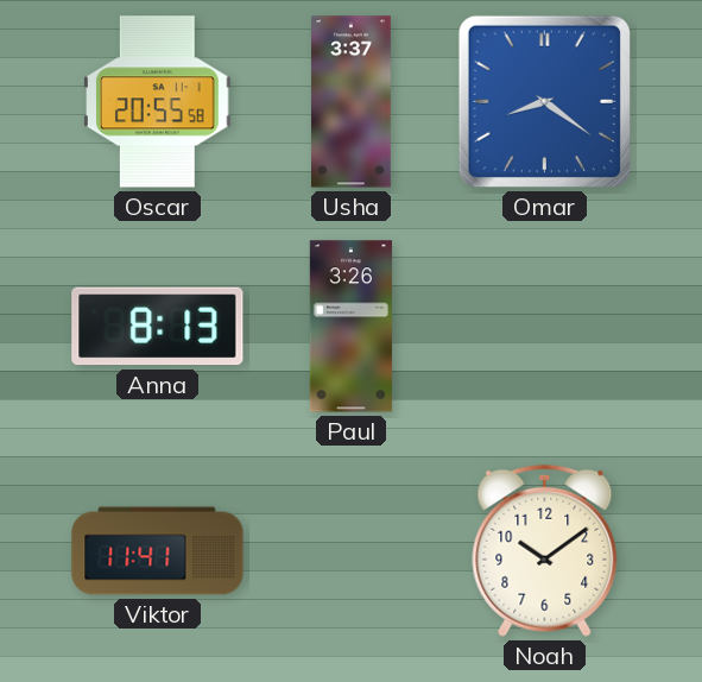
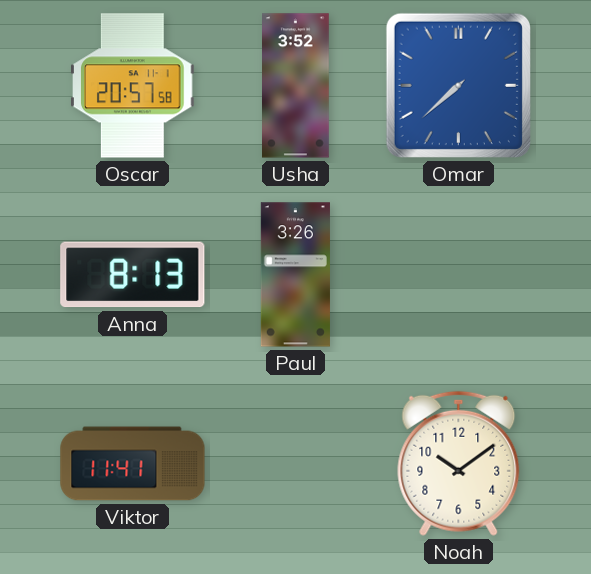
Oscar: 20:55 -> 20:57 (133, 86)
Usha: 3:37 -> 3:52 (296, 86)
Omar: 8:21 -> 7:38 (458, 85)
